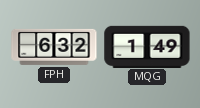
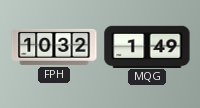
FPH: 6:32 -> 10:32 (54, 47)
